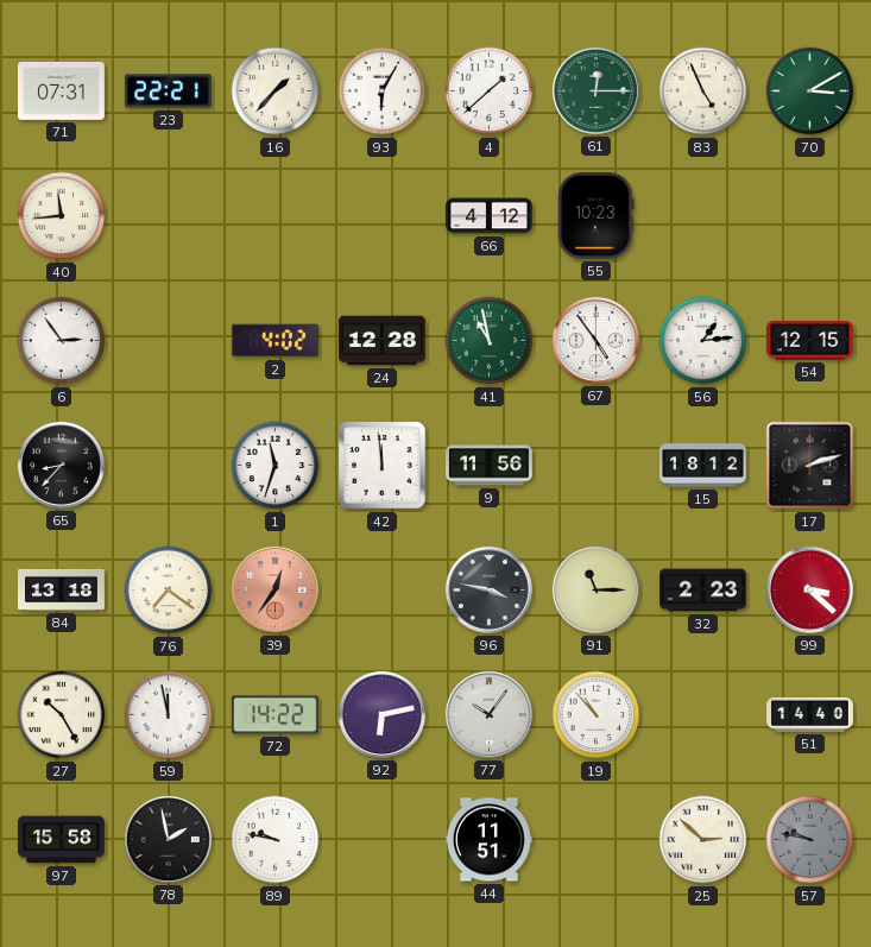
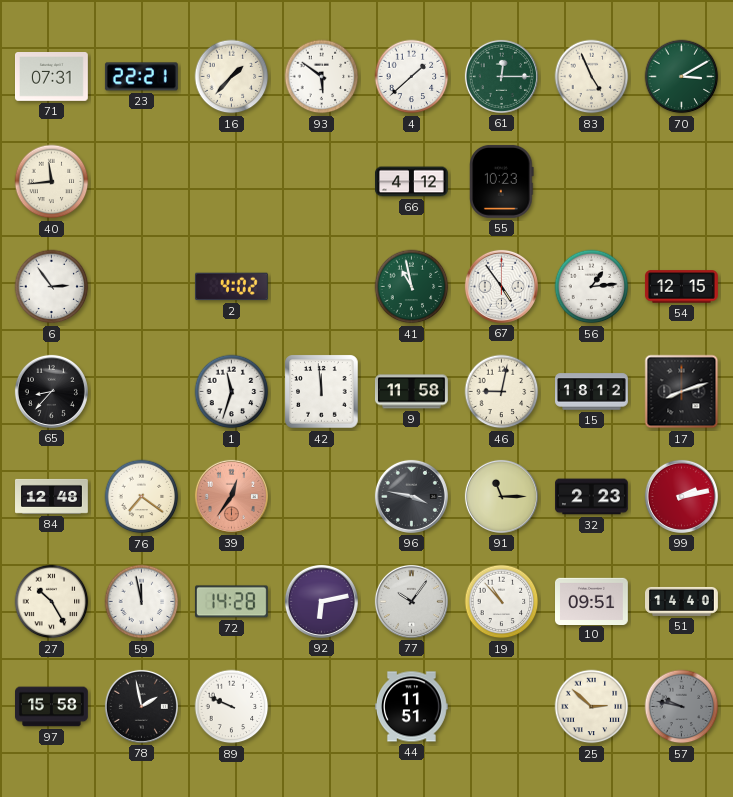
93: 6:05 -> 5:51 (322, 77)
24: 12:28 -> none (383, 341)
9: 11:56 -> 11:58 (411, 392)
46: none -> 9:02 (502, 392)
17: 2:12 -> 8:12 (682, 392)
84: 13:18 -> 12:48 (52, 496)
99: 3:22 -> 2:13 (681, 496)
72: 14:22 -> 14:28 (231, 602)
10: none -> 09:51 (592, 601)
89: 9:47 -> 9:49 (232, 707)
